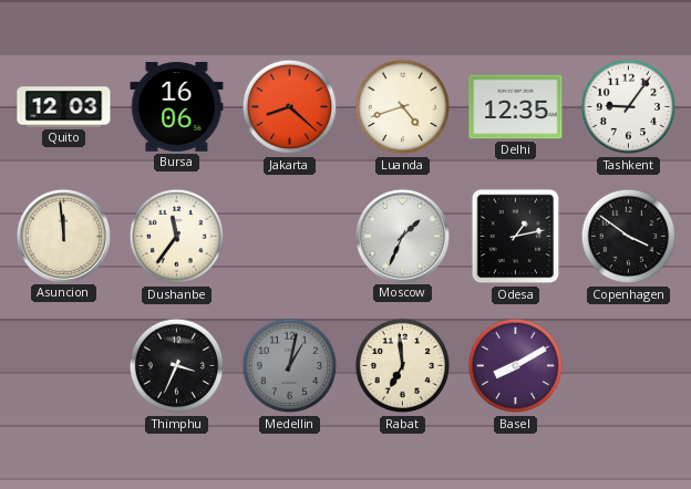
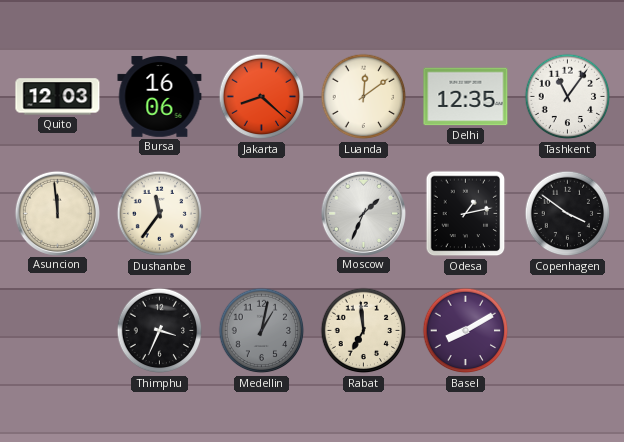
Luanda: 4:42 -> 12:09 (364, 97)
Tashkent: 9:06 -> 11:06 (568, 97)
